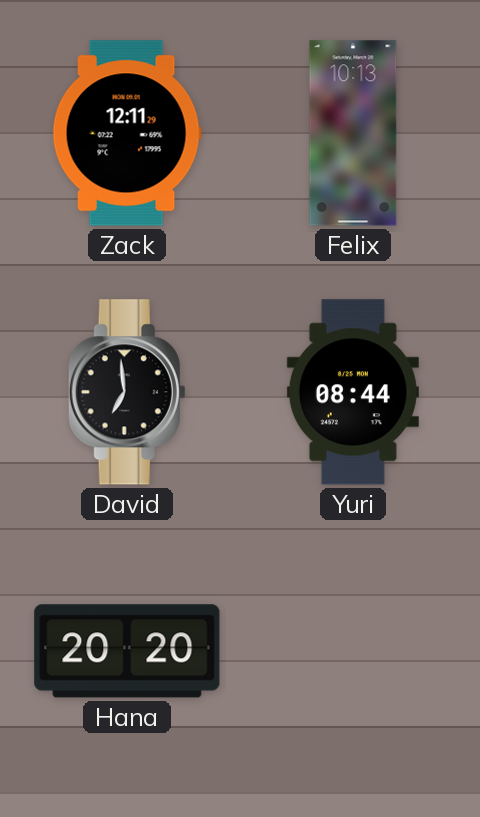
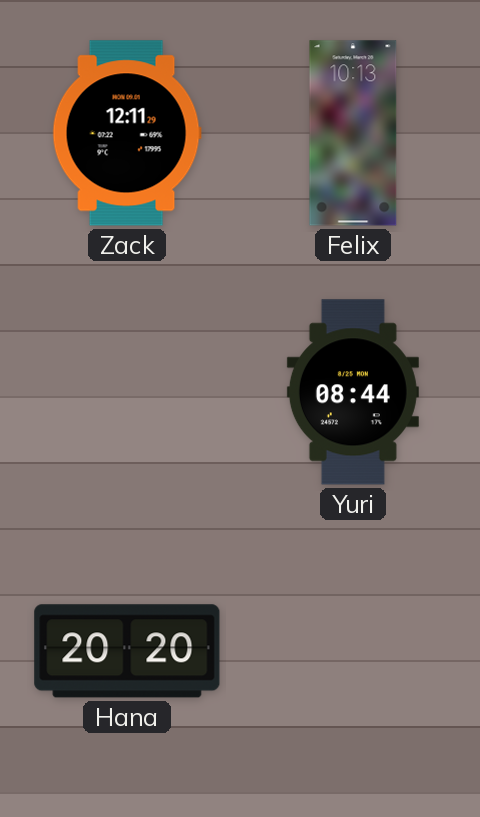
David: 6:59 -> none (127, 392)
